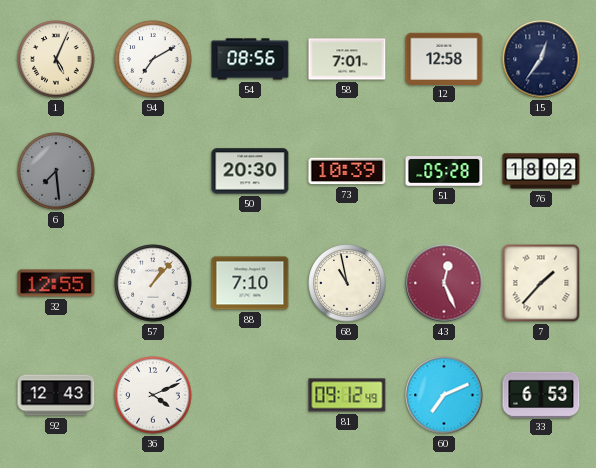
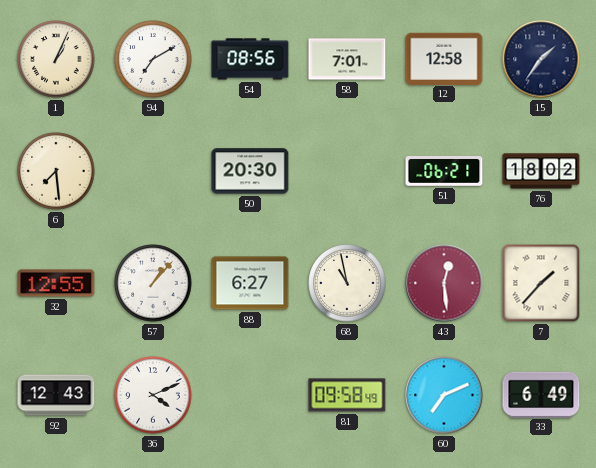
1: 5:04 -> 1:04 (56, 59)
15: 12:36 -> 1:36 (541, 59)
6 dial: grey -> cream (56, 171)
73: 10:39 -> none (347, 171)
51: 05:28 -> 06:21 (444, 171)
88: 7:10 -> 6:27 (250, 283)
43: 12:26 -> 12:29 (444, 283)
81: 09:12 -> 09:58 (347, 395)
33: 6:53 -> 6:49 (541, 394)
